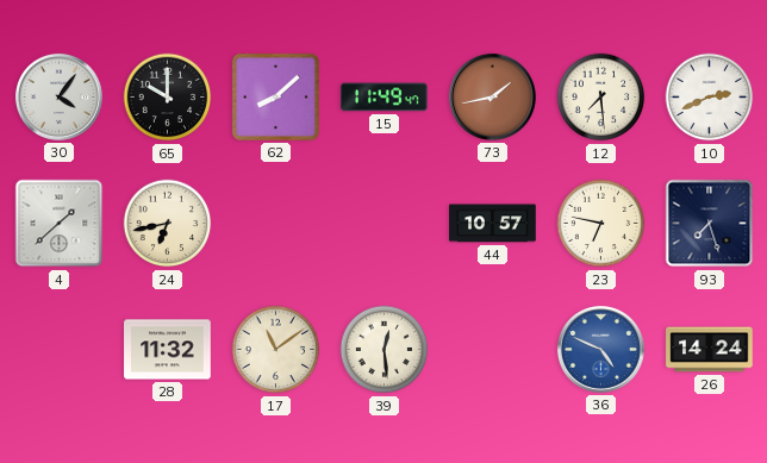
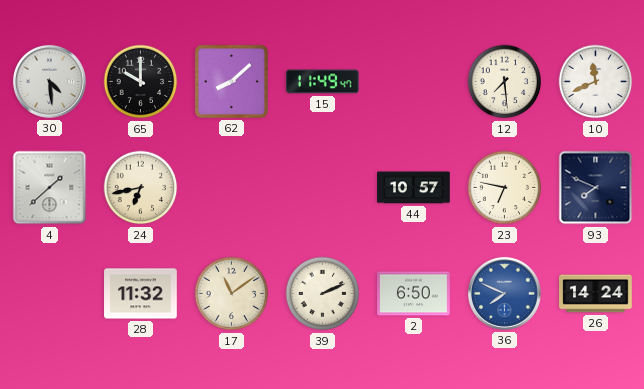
30: 4:06 -> 4:29 (49, 81)
73: 1:43 -> none (492, 96)
10: 2:41 -> 11:41 (596, 82)
93: 7:27 -> 7:49 (596, 188)
39: 12:29 -> 2:11 (323, 294)
2: none -> 6:50 (414, 294)
36: 4:49 -> 7:49 (504, 293)
